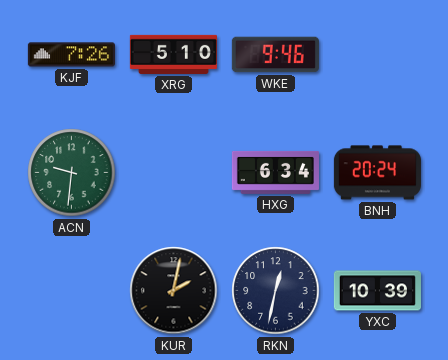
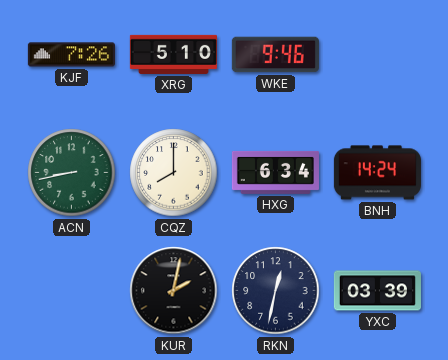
ACN: 9:31 -> 8:43 (72, 173)
CQZ: none -> 8:00 (174, 173)
BNH: 20:24 -> 14:24 (377, 173)
YXC: 10:39 -> 03:39 (377, 291)
